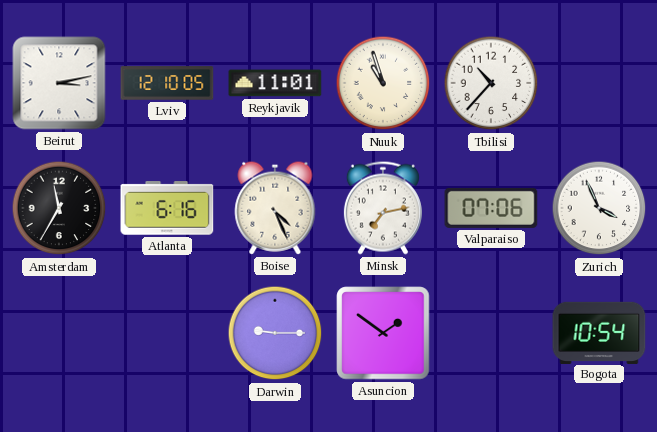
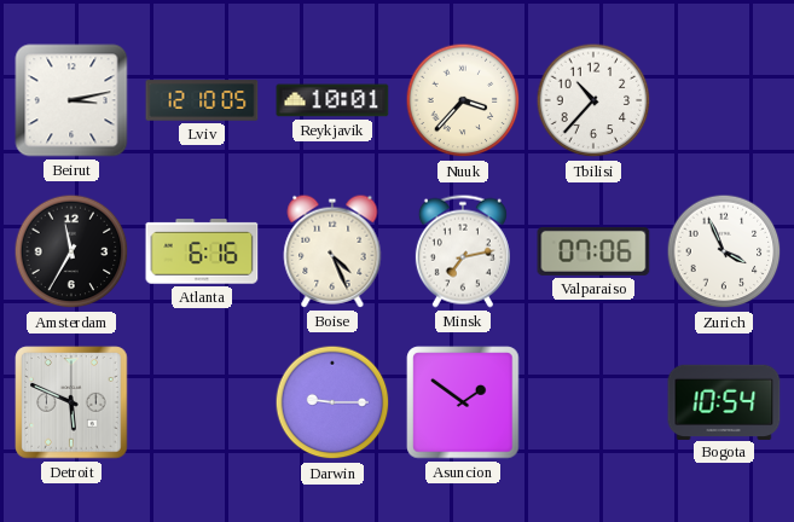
Reykjavik: 11:01 -> 10:01 (332, 100)
Nuuk: 10:57 -> 3:37 (463, 100)
Detroit: none -> 5:49 (71, 402)
